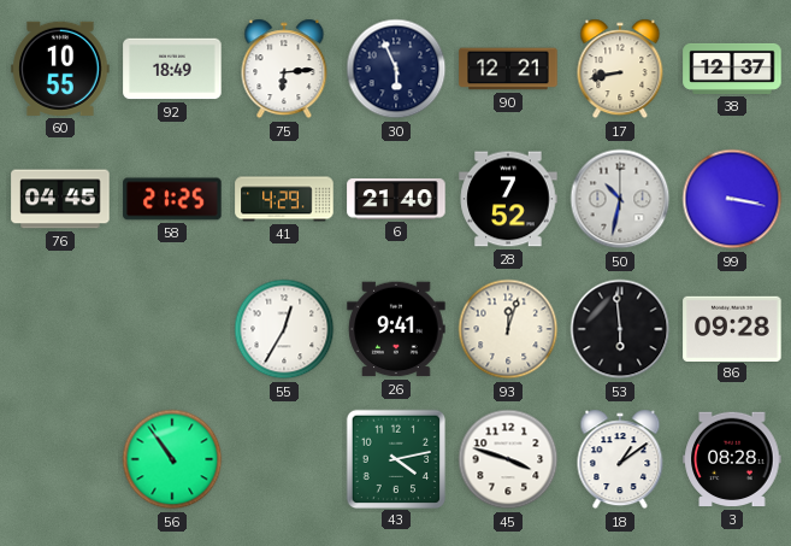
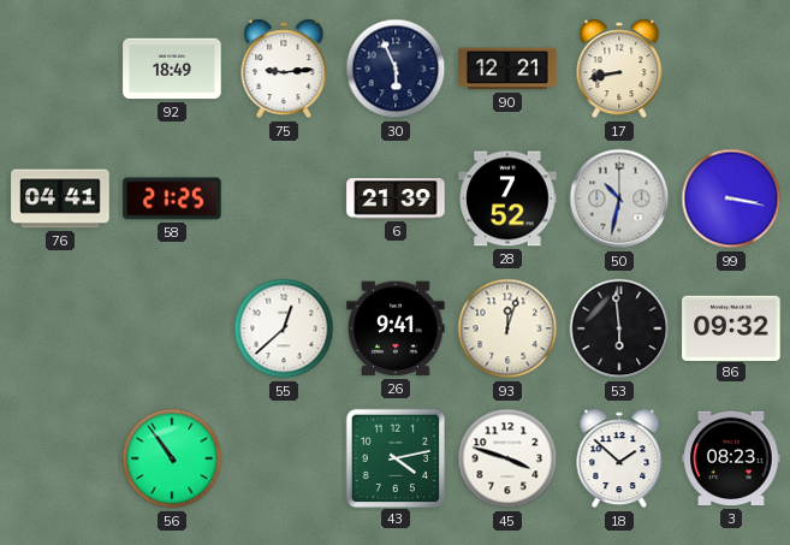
60: 10:55 -> none (60, 69)
75: 6:14 -> 9:14 (284, 69)
38: 12:37 -> none (732, 69)
76: 04:45 -> 04:41 (60, 199)
41: 4:29 -> none (284, 199)
6: 21:40 -> 21:39 (396, 199)
55: 12:35 -> 12:38 (284, 328)
86: 09:28 -> 09:32 (731, 327)
18: 1:09 -> 1:52 (619, 458)
3: 08:28 -> 08:23 (731, 458)
